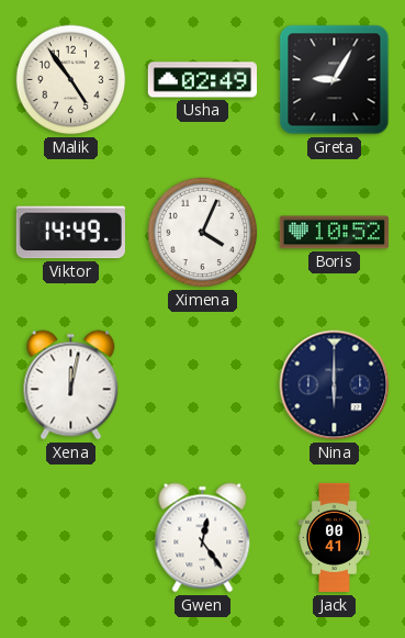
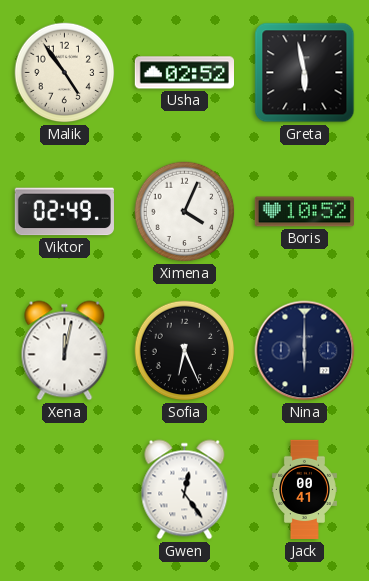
Usha: 02:49 -> 02:52 (184, 73)
Greta: 9:05 -> 5:58 (305, 73)
Viktor: 14:49 -> 02:49 (64, 212)
Sofia: none -> 6:26 (185, 351)
